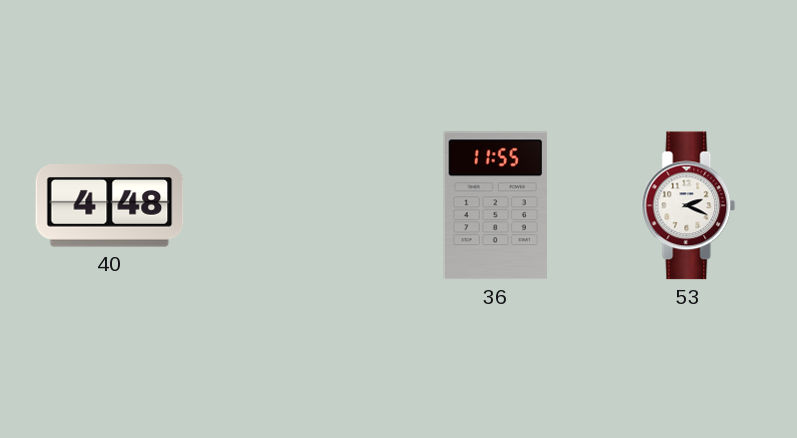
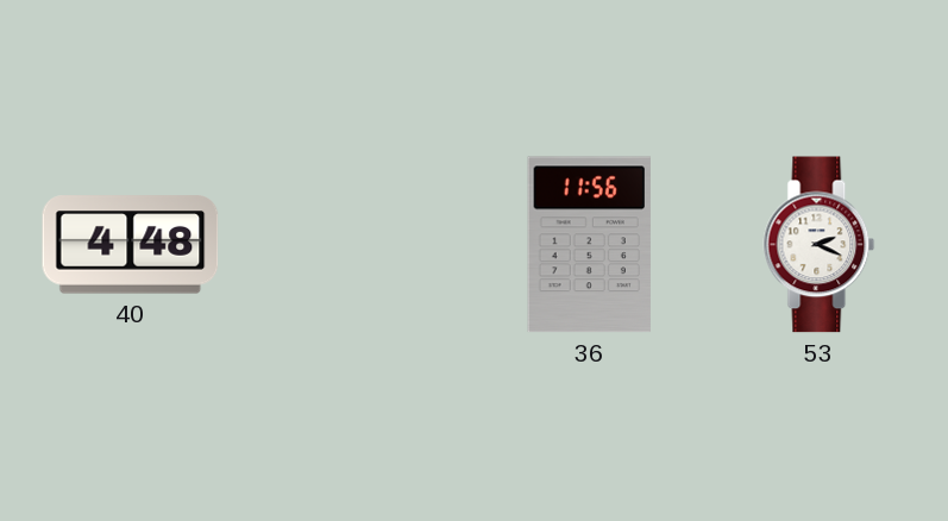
36: 11:55 -> 11:56 (589, 245)
